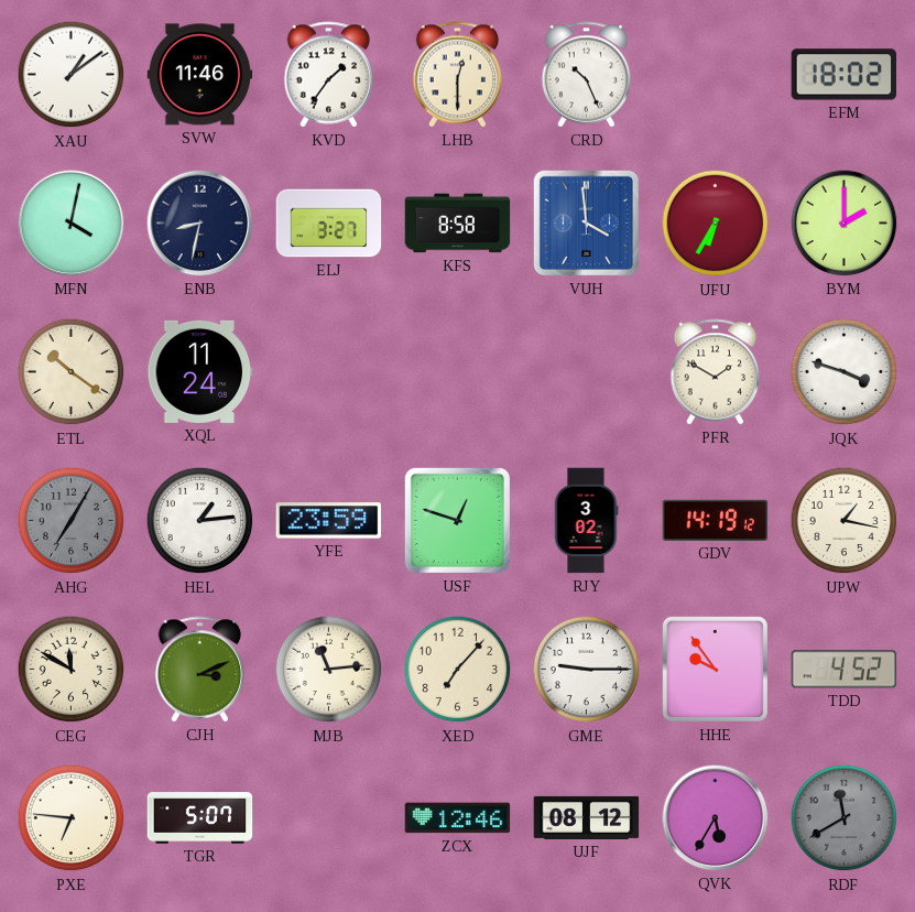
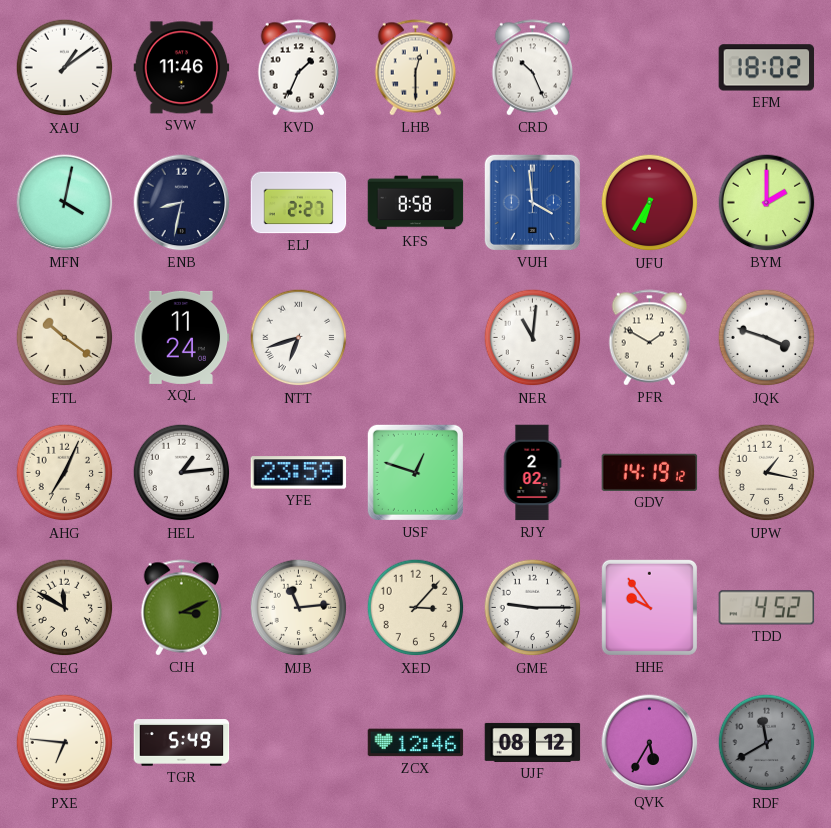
KVD: 1:36 -> 1:34 (299, 68)
ELJ: 3:27 -> 2:27 (299, 203)
NTT: none -> 6:42 (299, 338)
NER: none -> 11:01 (533, 338)
AHG: 7:05 -> 7:04 (65, 473)
AHG dial: grey -> cream (65, 473)
RJY: 3:02 -> 2:02 (532, 473)
XED: 7:07 -> 3:07 (416, 608)
TGR: 5:07 -> 5:49 (182, 743)
